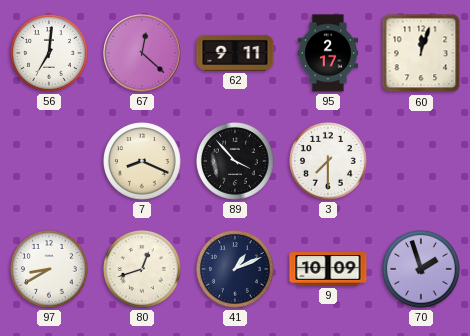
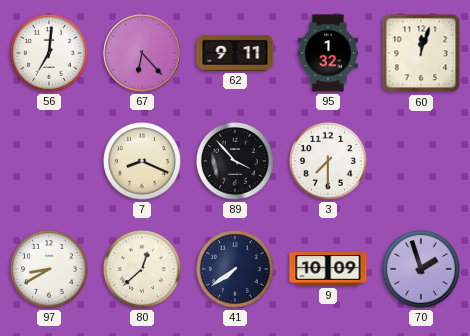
67: 12:22 -> 6:23 (142, 53)
95: 2:17 -> 1:32 (328, 53)
80: 12:42 -> 12:38 (143, 270)
41: 1:11 -> 7:39 (236, 270)
